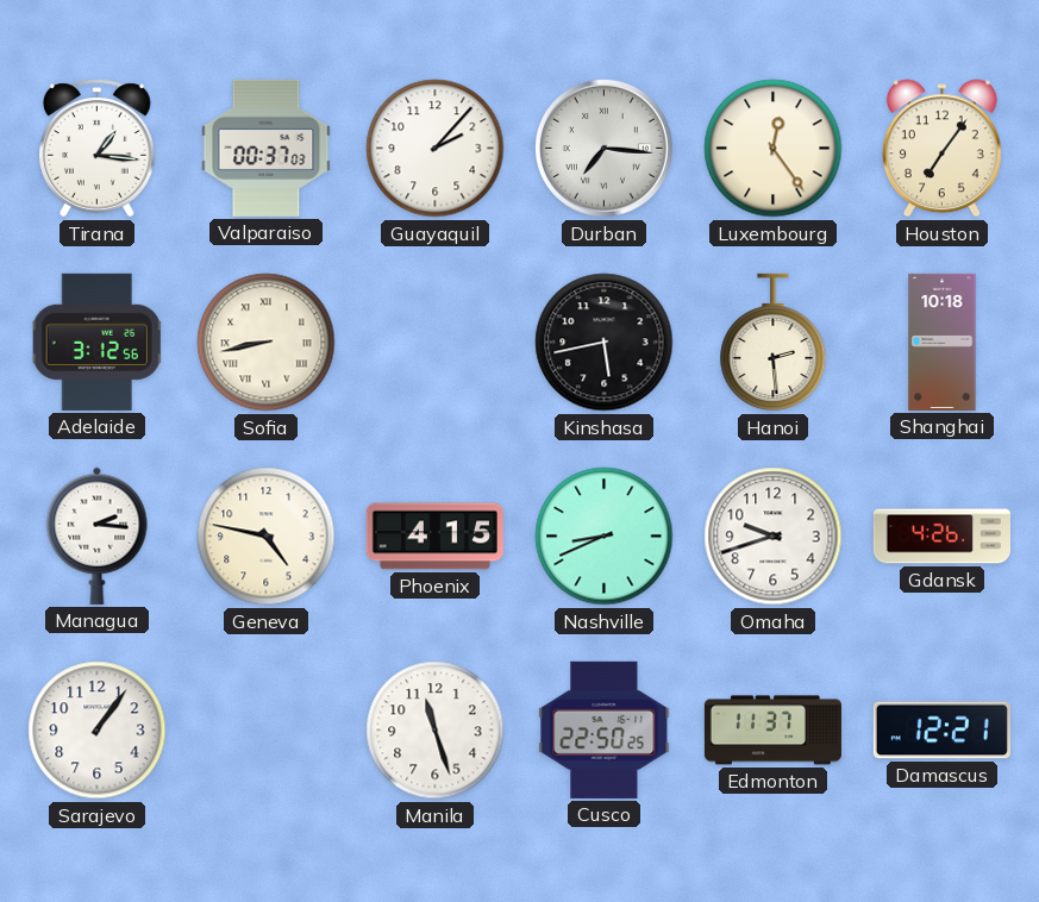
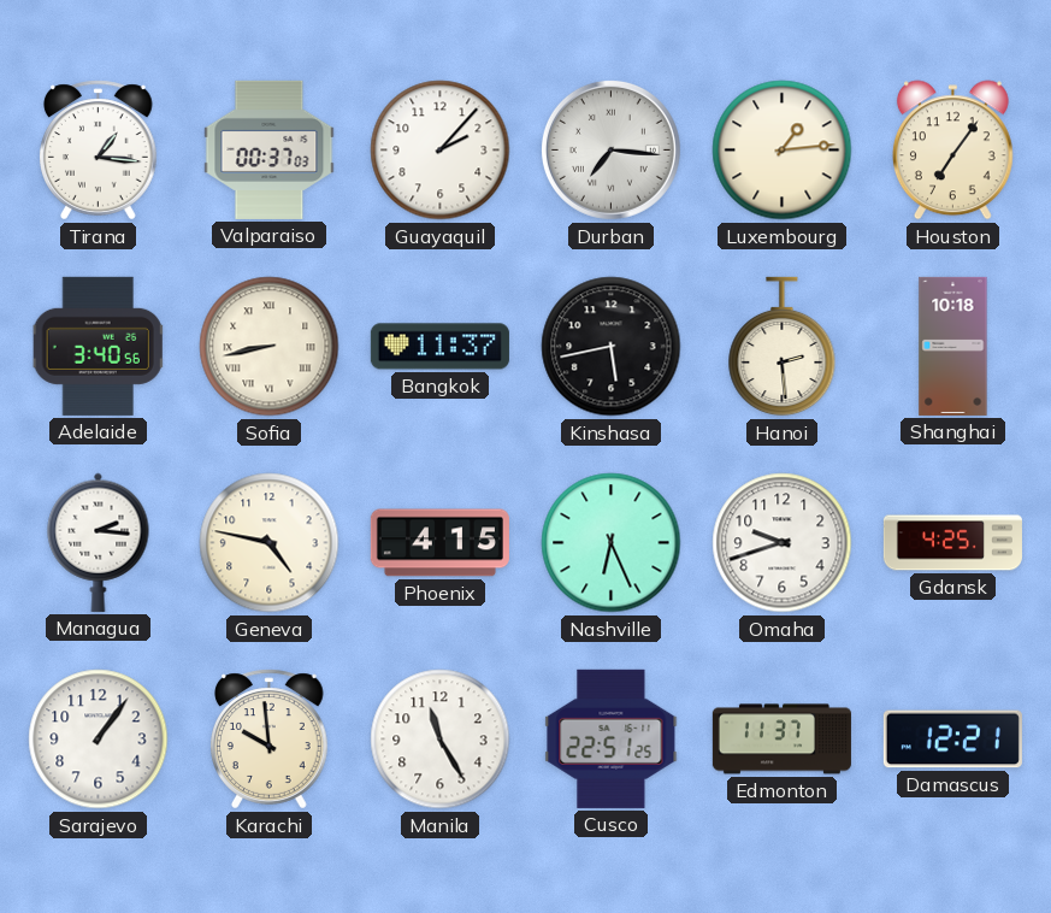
Luxembourg: 12:24 -> 1:14 (783, 151)
Adelaide: 3:12 -> 3:40 (98, 346)
Bangkok: none -> 11:37 (439, 347)
Nashville: 8:41 -> 6:26 (612, 543)
Gdansk: 4:26 -> 4:25 (952, 543)
Karachi: none -> 9:59 (270, 740)
Manila: 11:27 -> 11:25 (441, 740)
Cusco: 22:50 -> 22:51 (612, 738)
